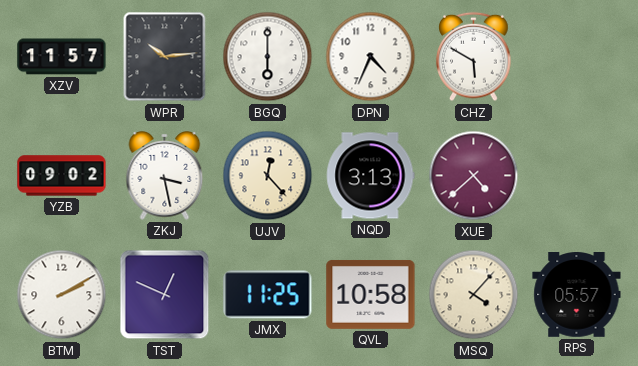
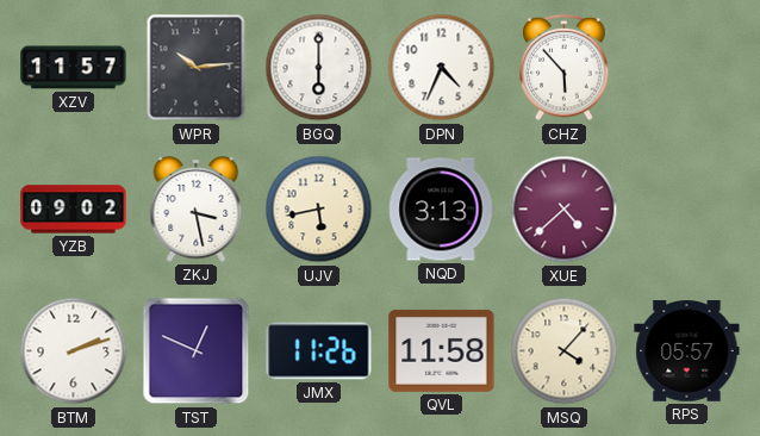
CHZ: 5:50 -> 5:53 (565, 68)
UJV: 12:23 -> 5:43 (319, 210)
BTM: 2:10 -> 2:12 (74, 351)
JMX: 11:25 -> 11:26 (319, 351)
QVL: 10:58 -> 11:58 (442, 350)
